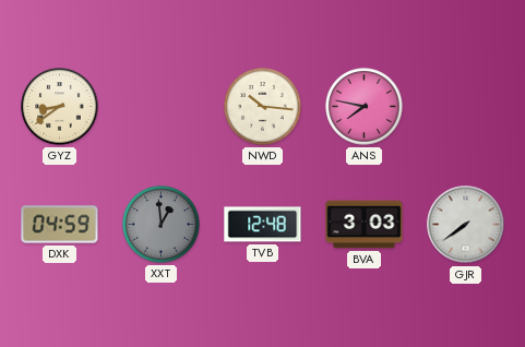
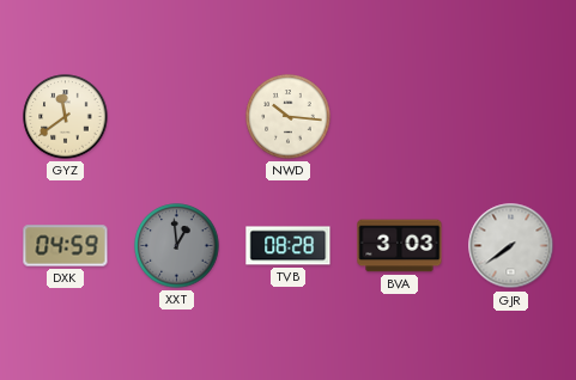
GYZ: 8:39 -> 11:39 (66, 117)
ANS: 7:47 -> none (365, 107)
TVB: 12:48 -> 08:28 (289, 246)
